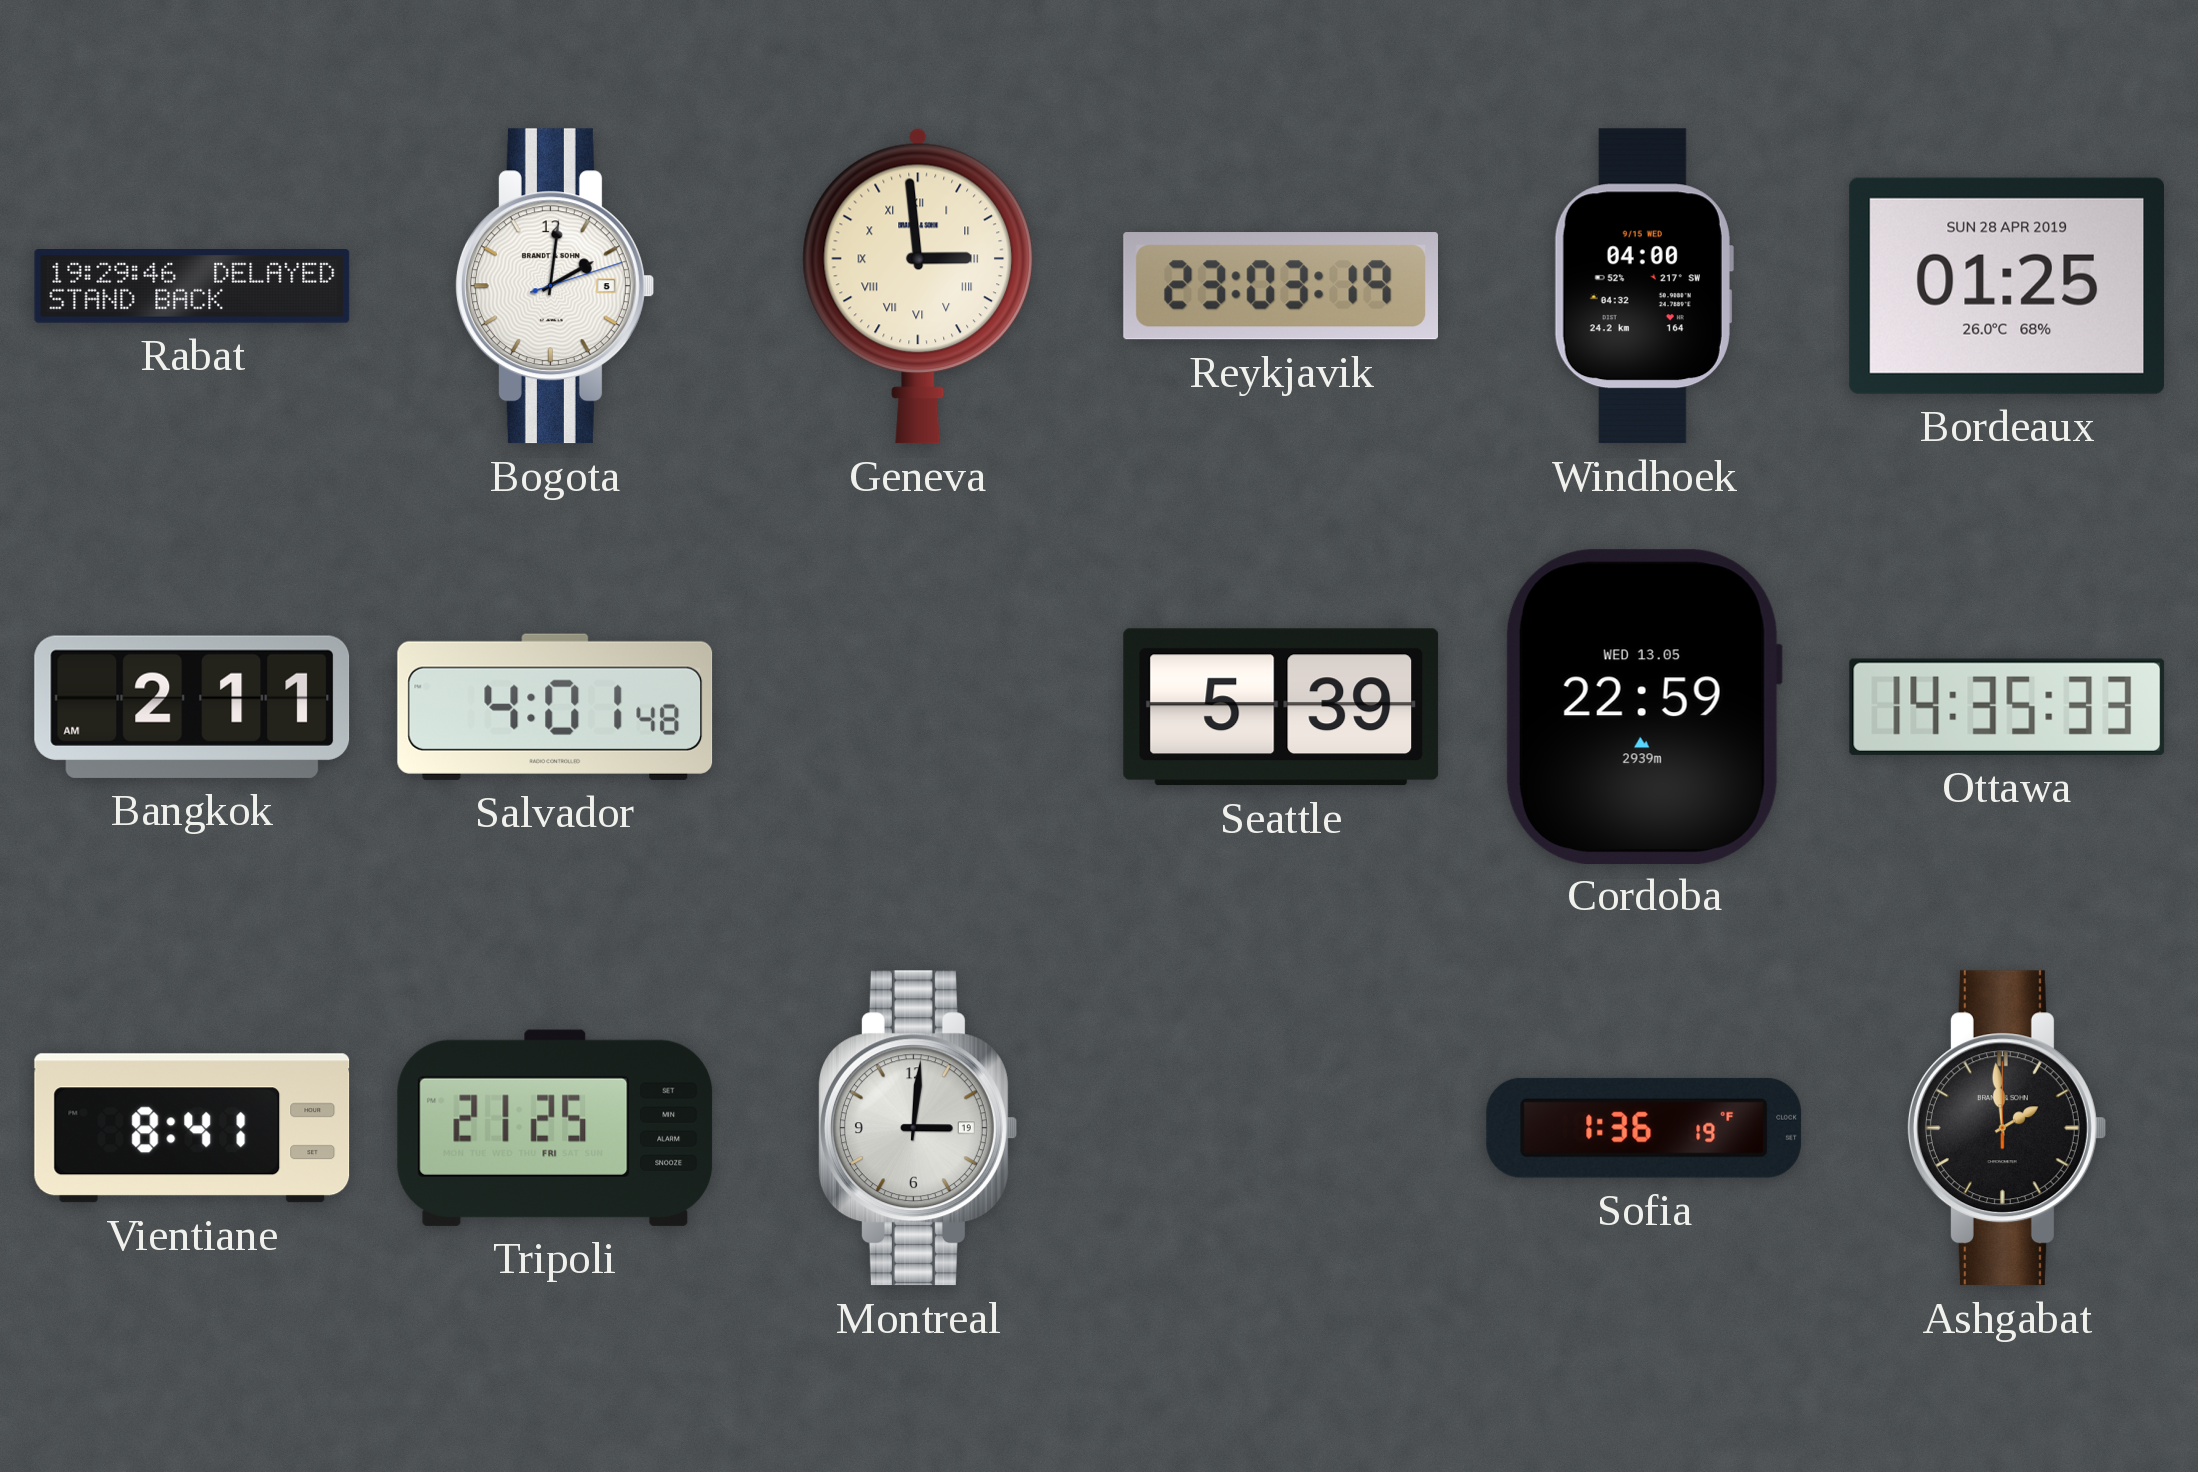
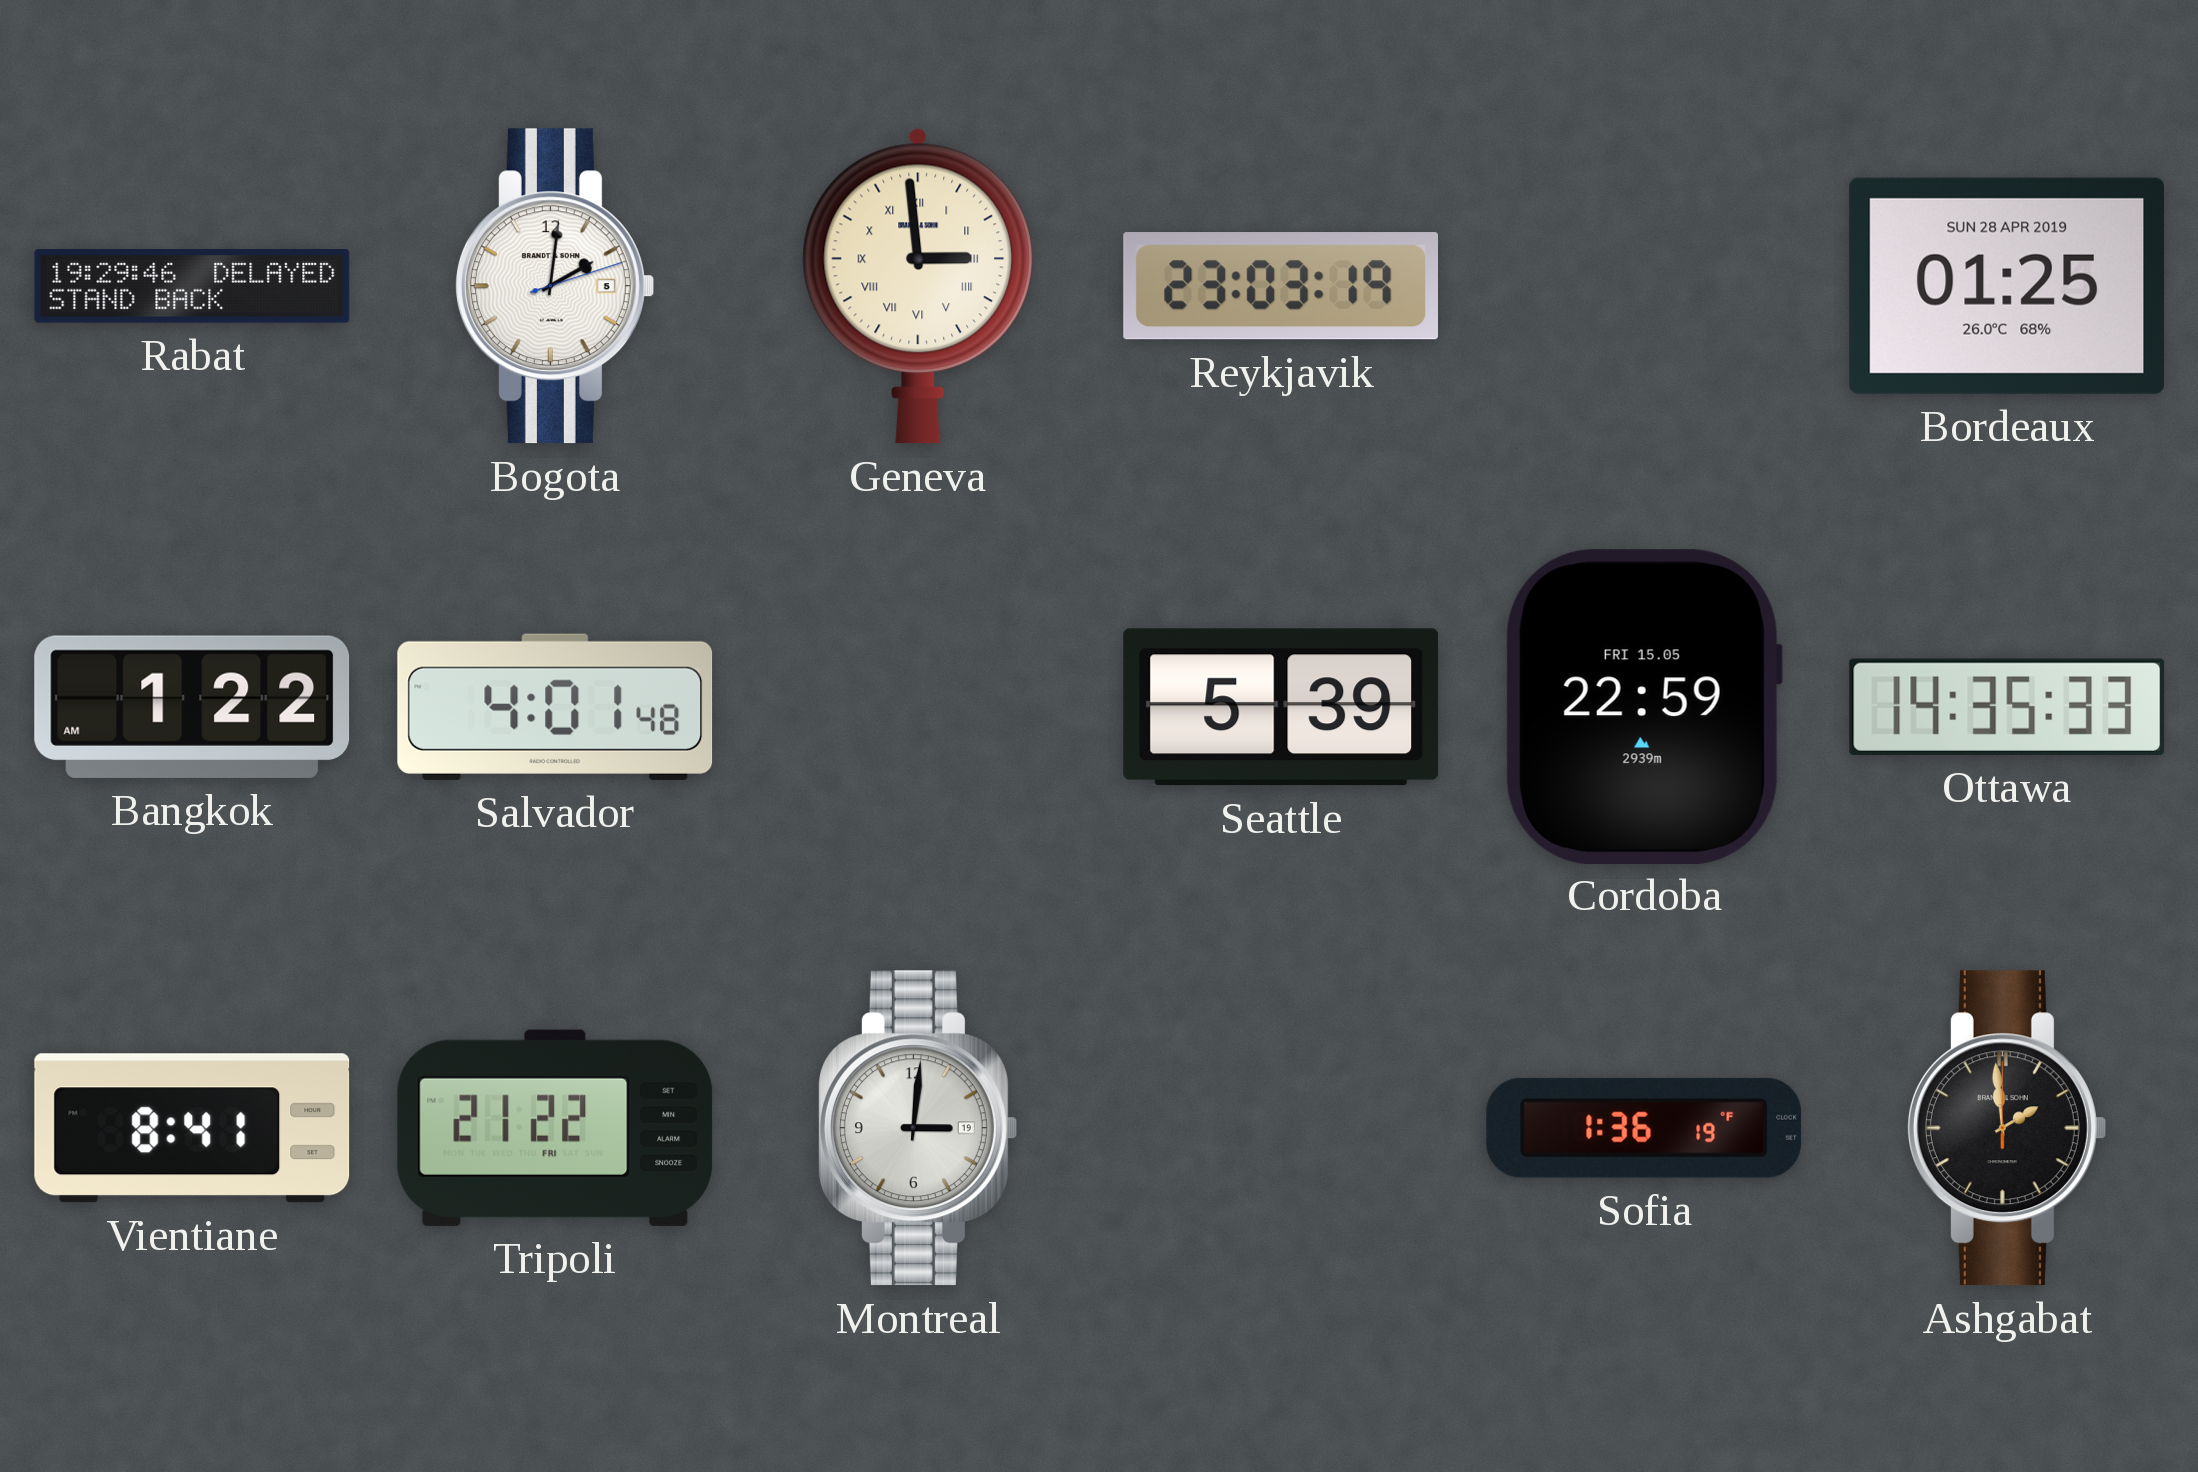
Windhoek: 04:00 -> none (1643, 286)
Bangkok: 2:11 -> 1:22 (192, 707)
Cordoba date: WED 13.05 -> FRI 15.05 (1643, 706)
Tripoli: 21:25 -> 21:22 (555, 1128)
